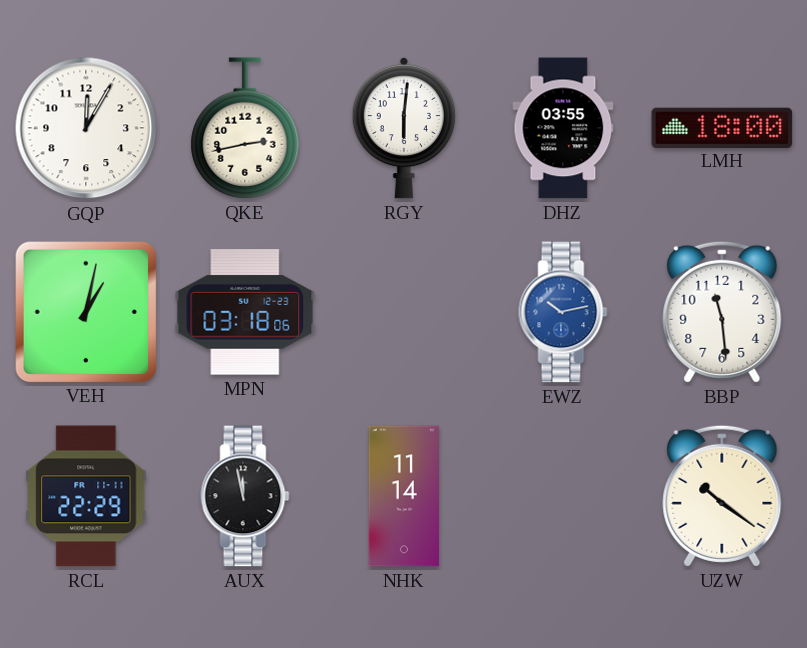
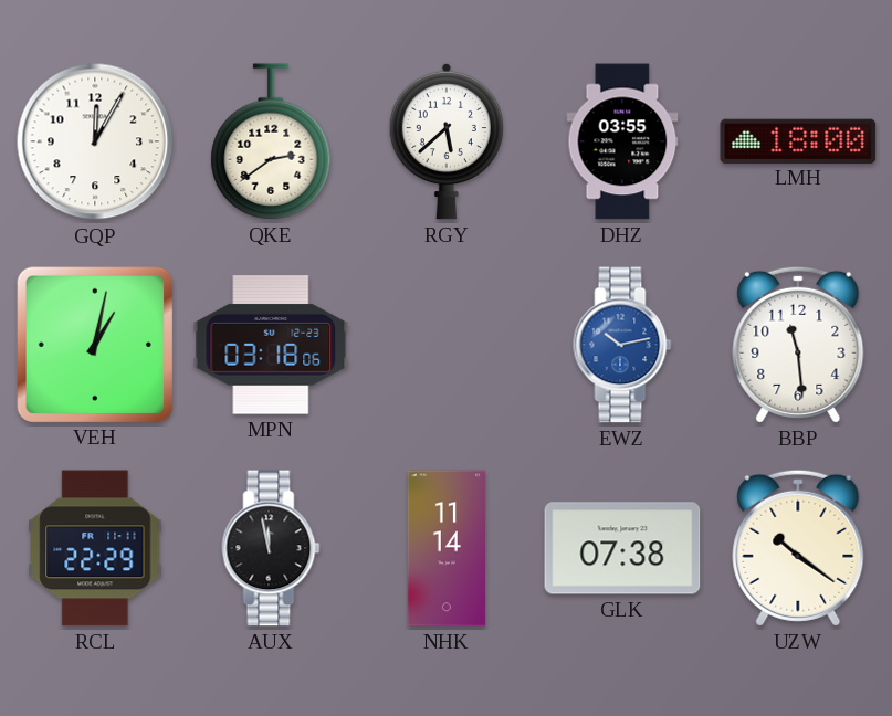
QKE: 2:43 -> 2:39 (271, 141)
RGY: 6:01 -> 5:38 (447, 141)
GLK: none -> 07:38 (622, 548)
